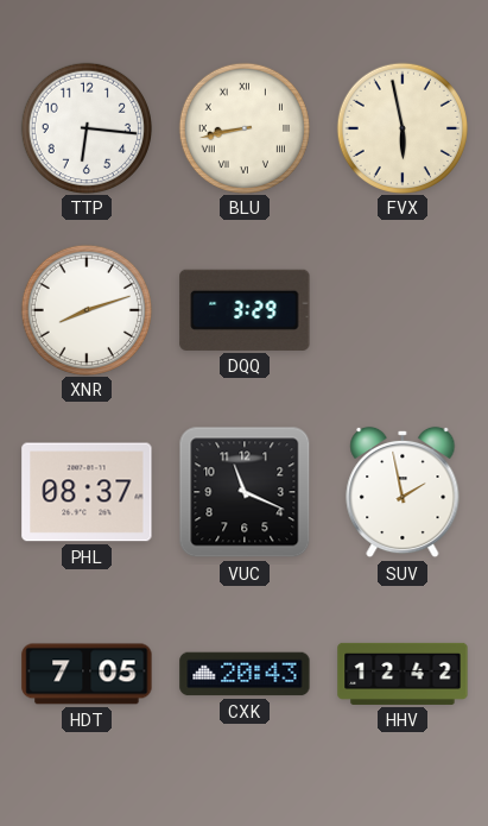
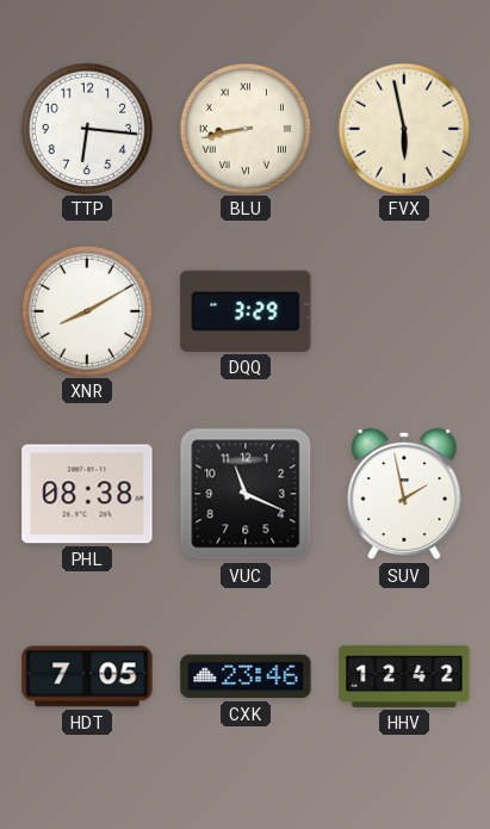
XNR: 8:12 -> 8:10 (86, 310)
PHL: 08:37 -> 08:38 (87, 494)
CXK: 20:43 -> 23:46 (246, 676)
